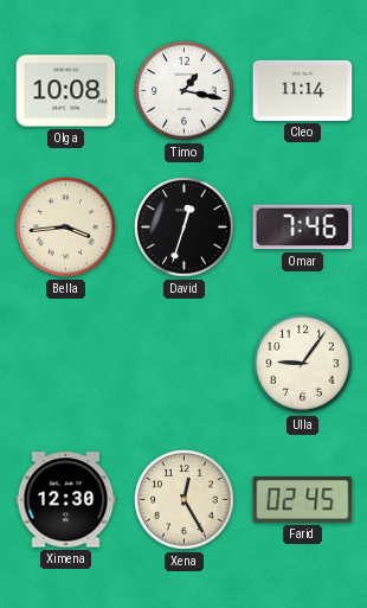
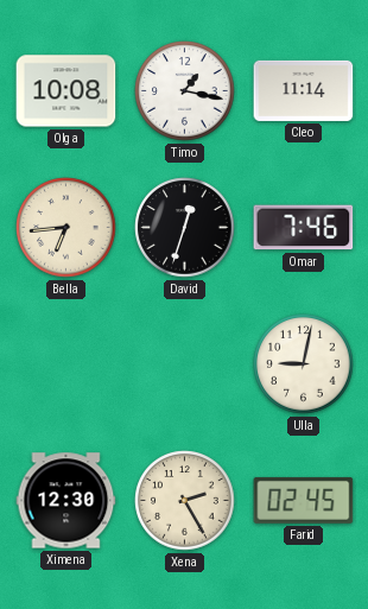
Bella: 3:44 -> 6:44 (66, 228)
Ulla: 9:06 -> 9:02 (304, 364)
Xena: 12:25 -> 2:25 (185, 501)
